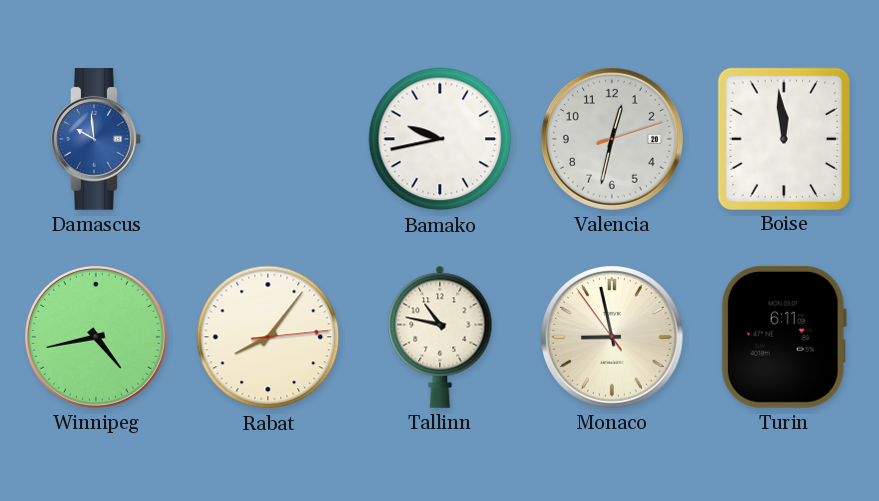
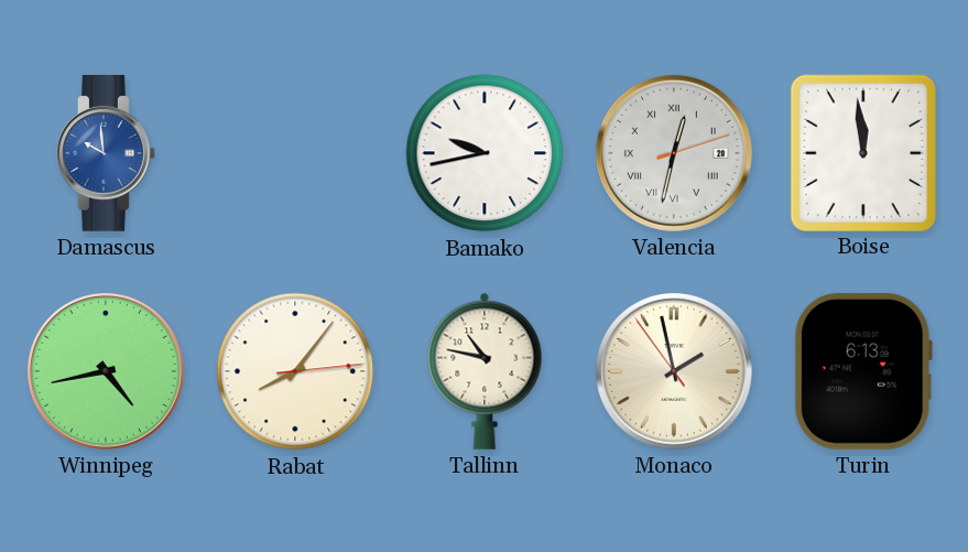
Valencia numerals: Arabic -> Roman (674, 153)
Monaco: 8:57 -> 1:57 (674, 371)
Turin: 6:11 -> 6:13 (863, 371)
